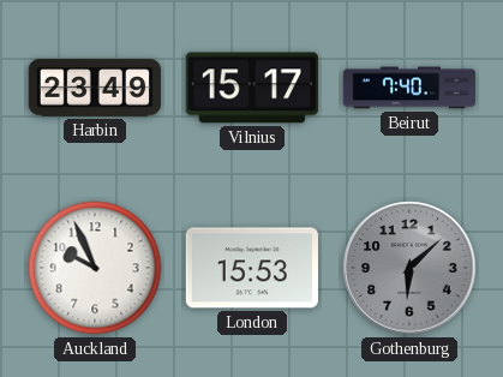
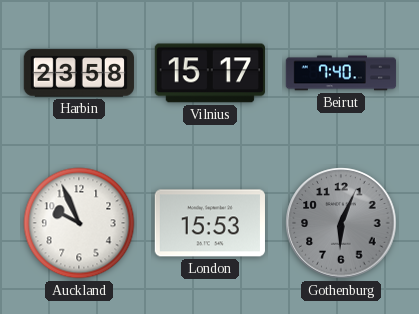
Harbin: 23:49 -> 23:58 (79, 73)
Gothenburg: 6:08 -> 6:04 (341, 223)
